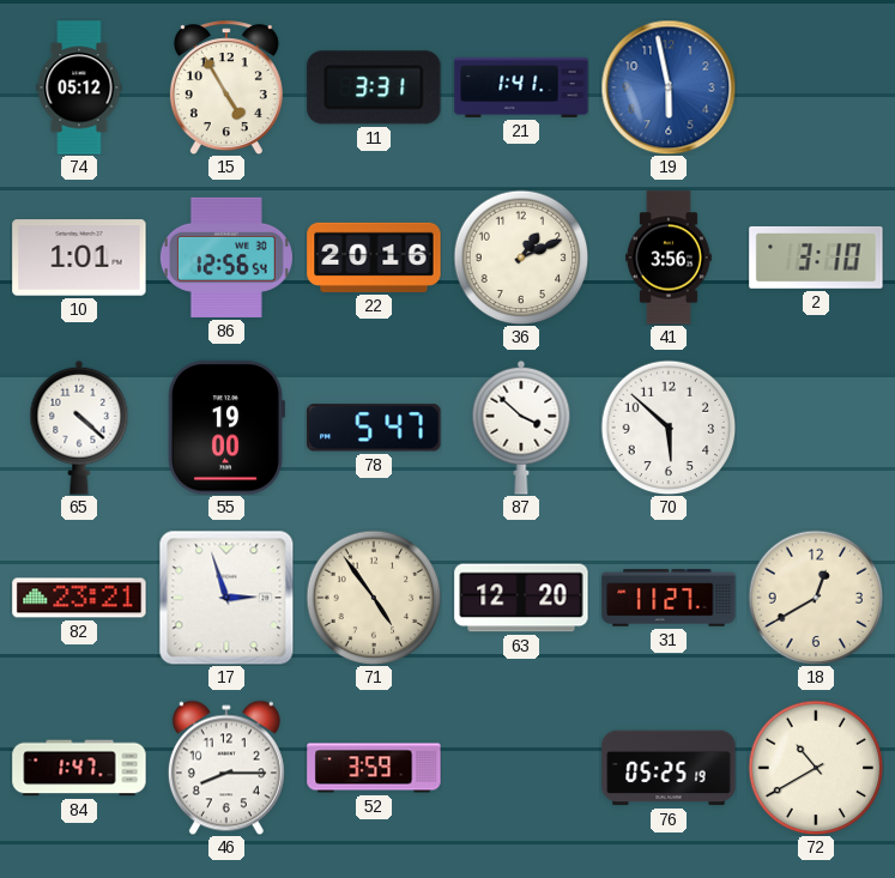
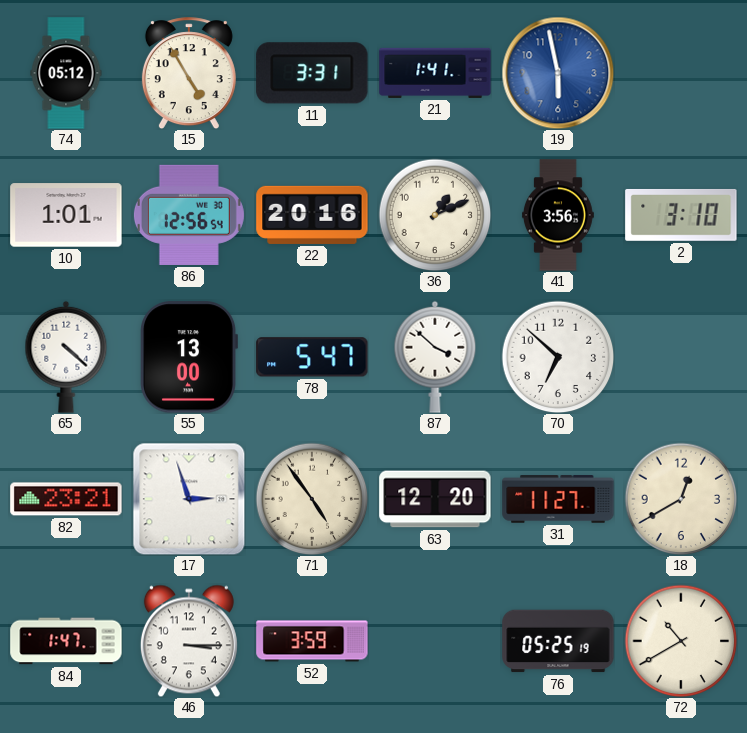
55: 19:00 -> 13:00 (189, 357)
70: 5:52 -> 6:52 (558, 357)
46: 8:15 -> 3:15 (189, 641)
